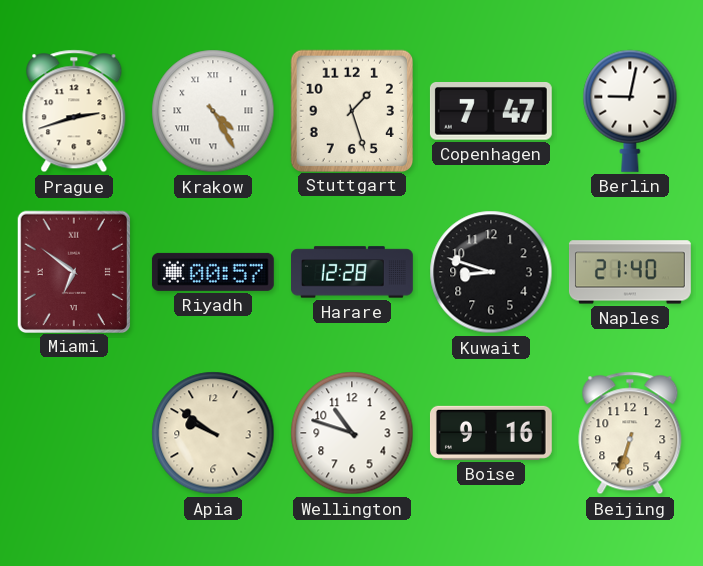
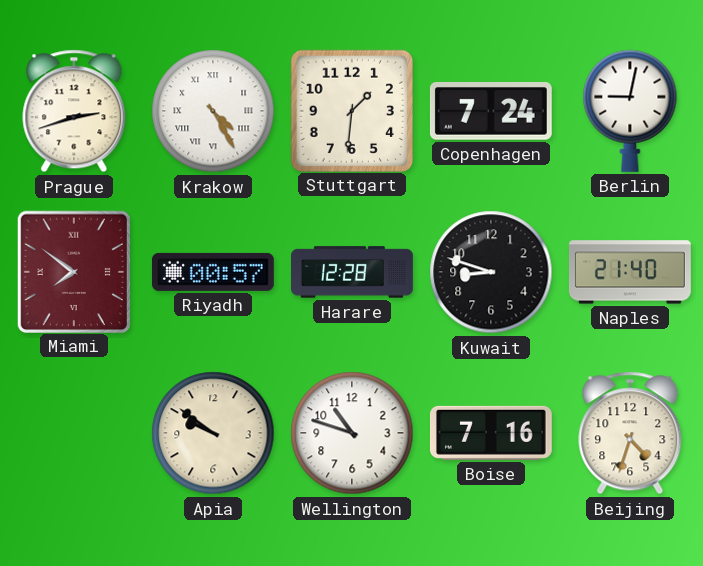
Stuttgart: 1:27 -> 1:31 (351, 110)
Copenhagen: 7:47 -> 7:24 (491, 112)
Miami: 6:51 -> 7:51 (73, 271)
Boise: 9:16 -> 7:16 (491, 433)
Beijing: 6:33 -> 4:33 (630, 433)
